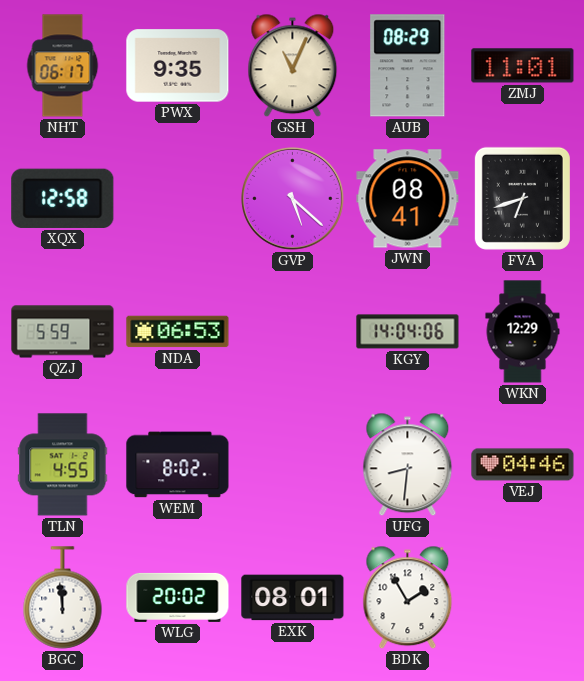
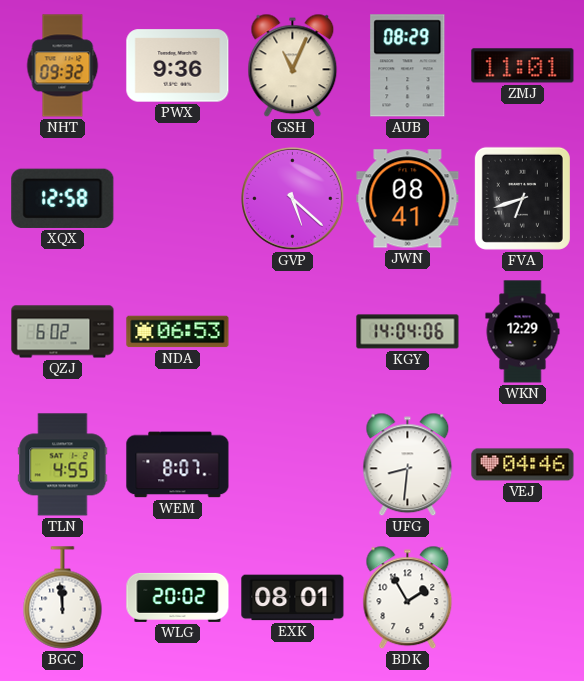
NHT: 06:17 -> 09:32 (63, 66)
PWX: 9:35 -> 9:36 (178, 66)
QZJ: 5:59 -> 6:02 (63, 332)
WEM: 8:02 -> 8:07 (178, 465)
